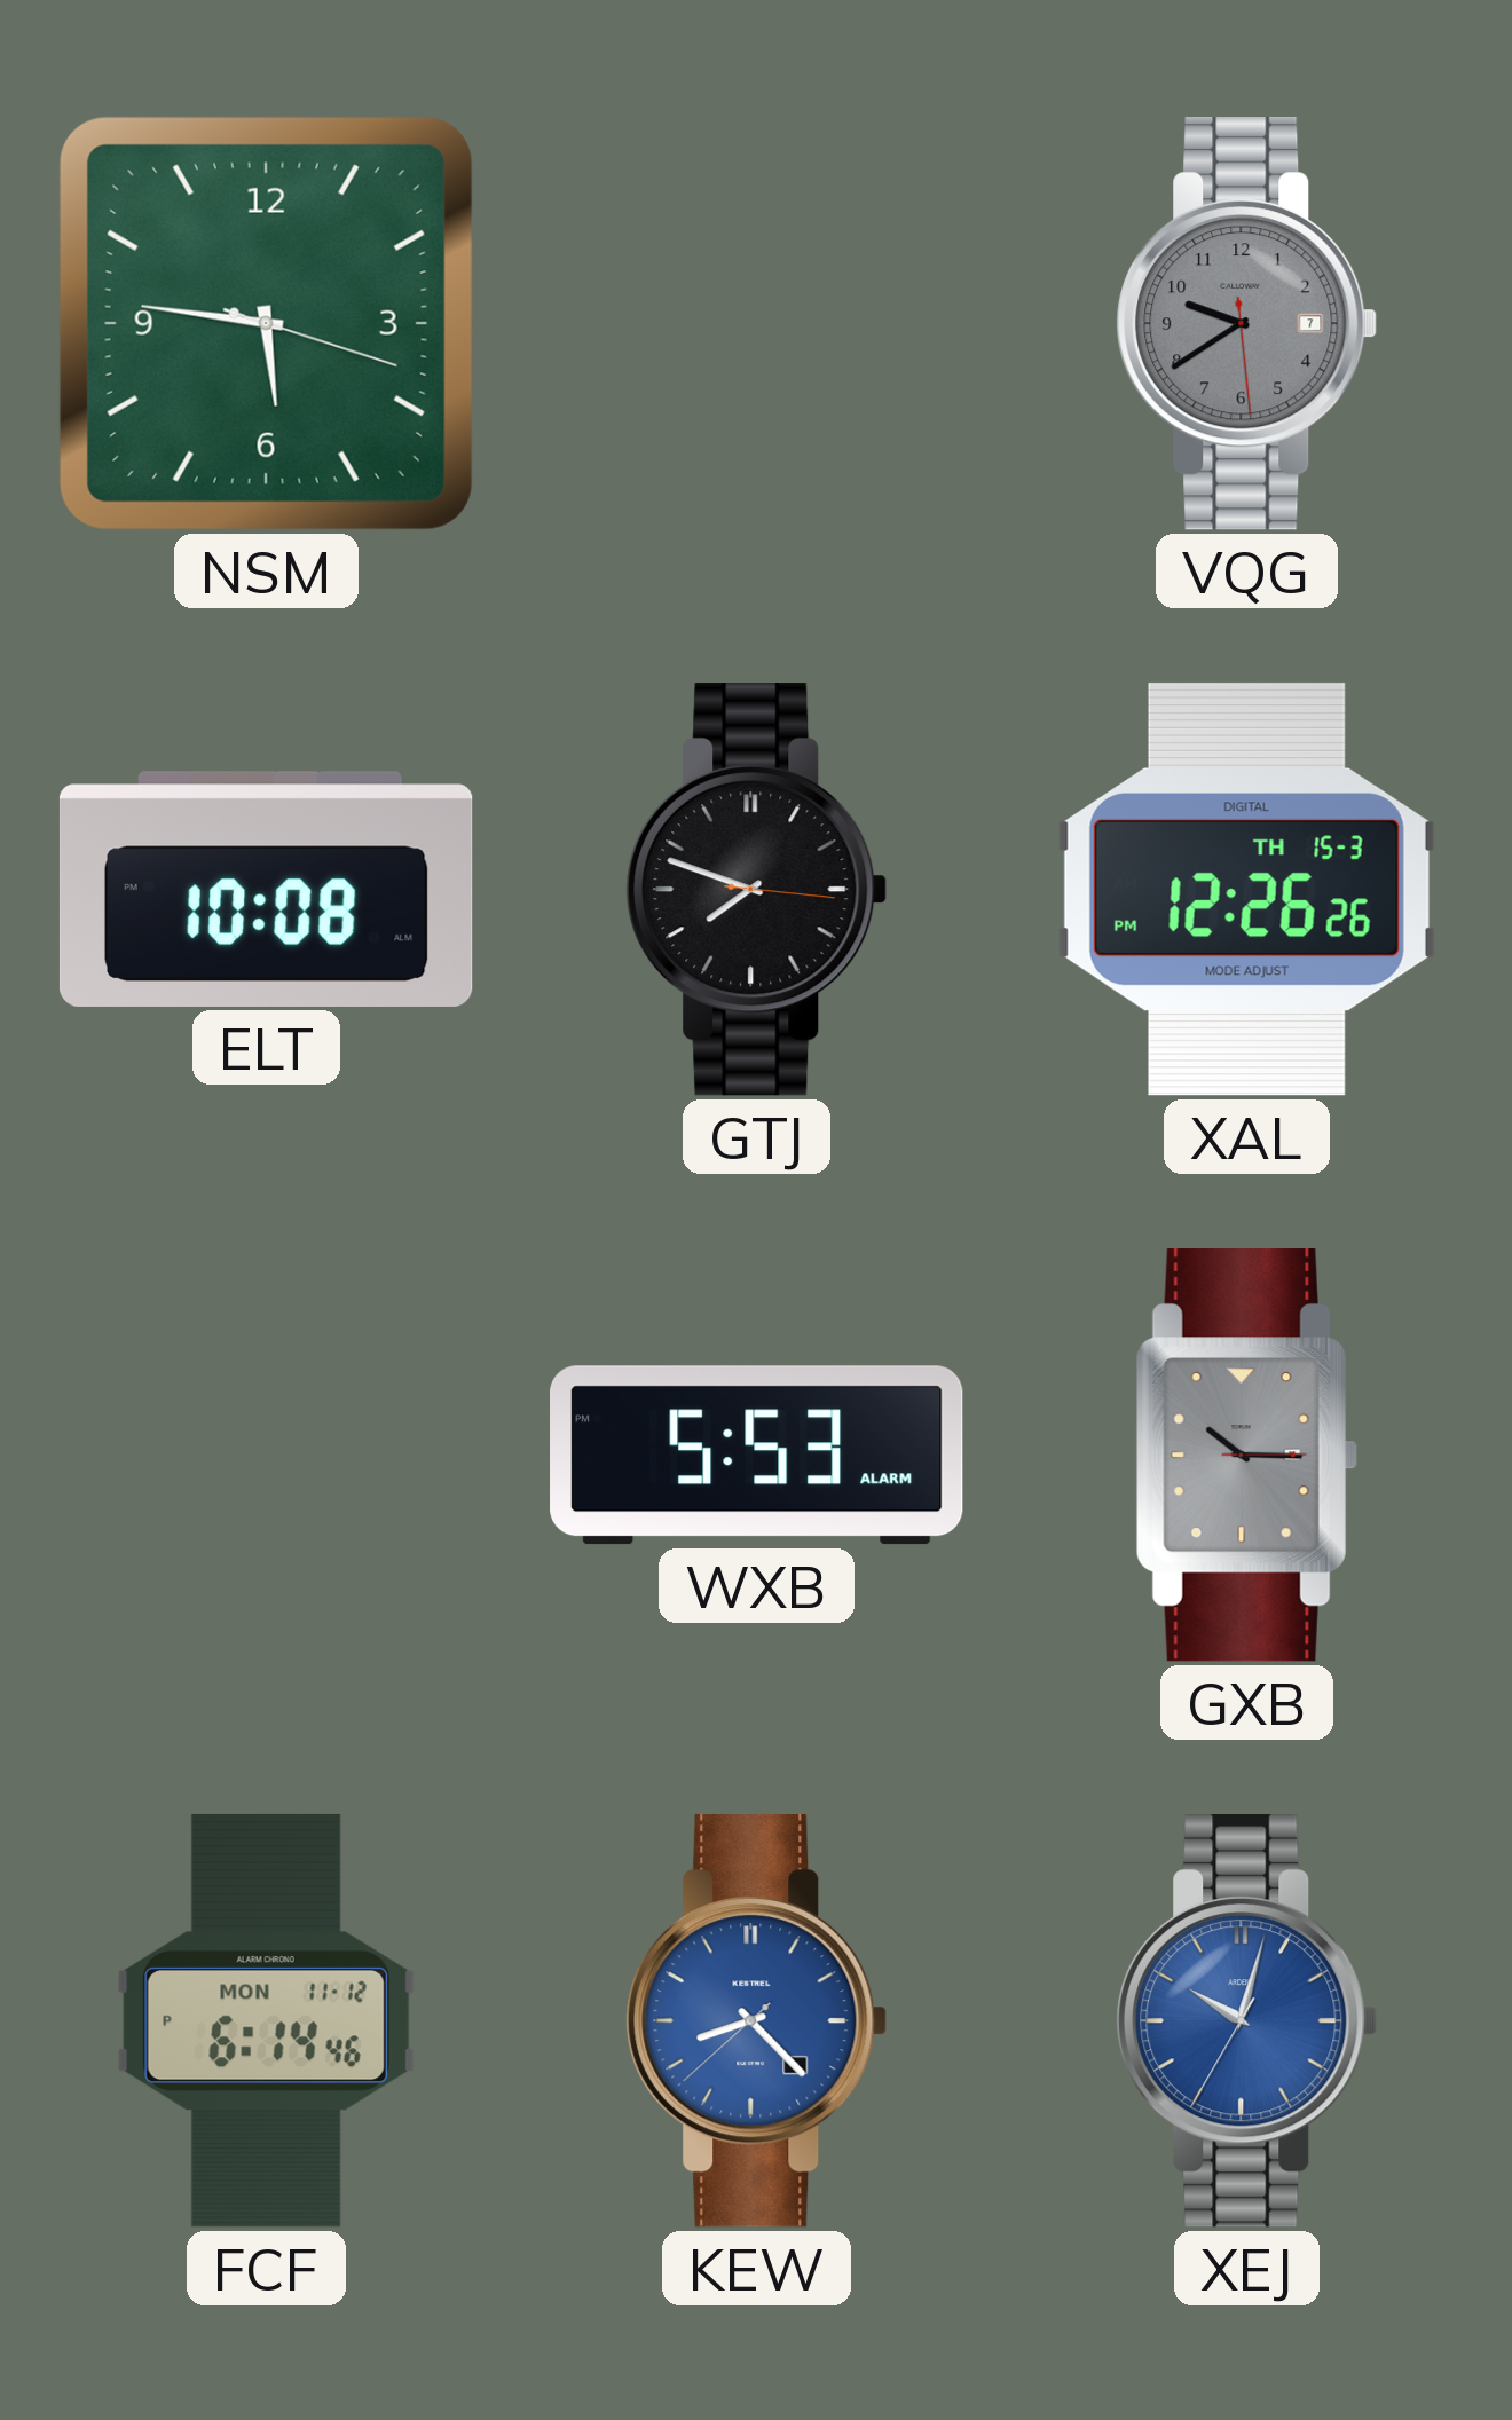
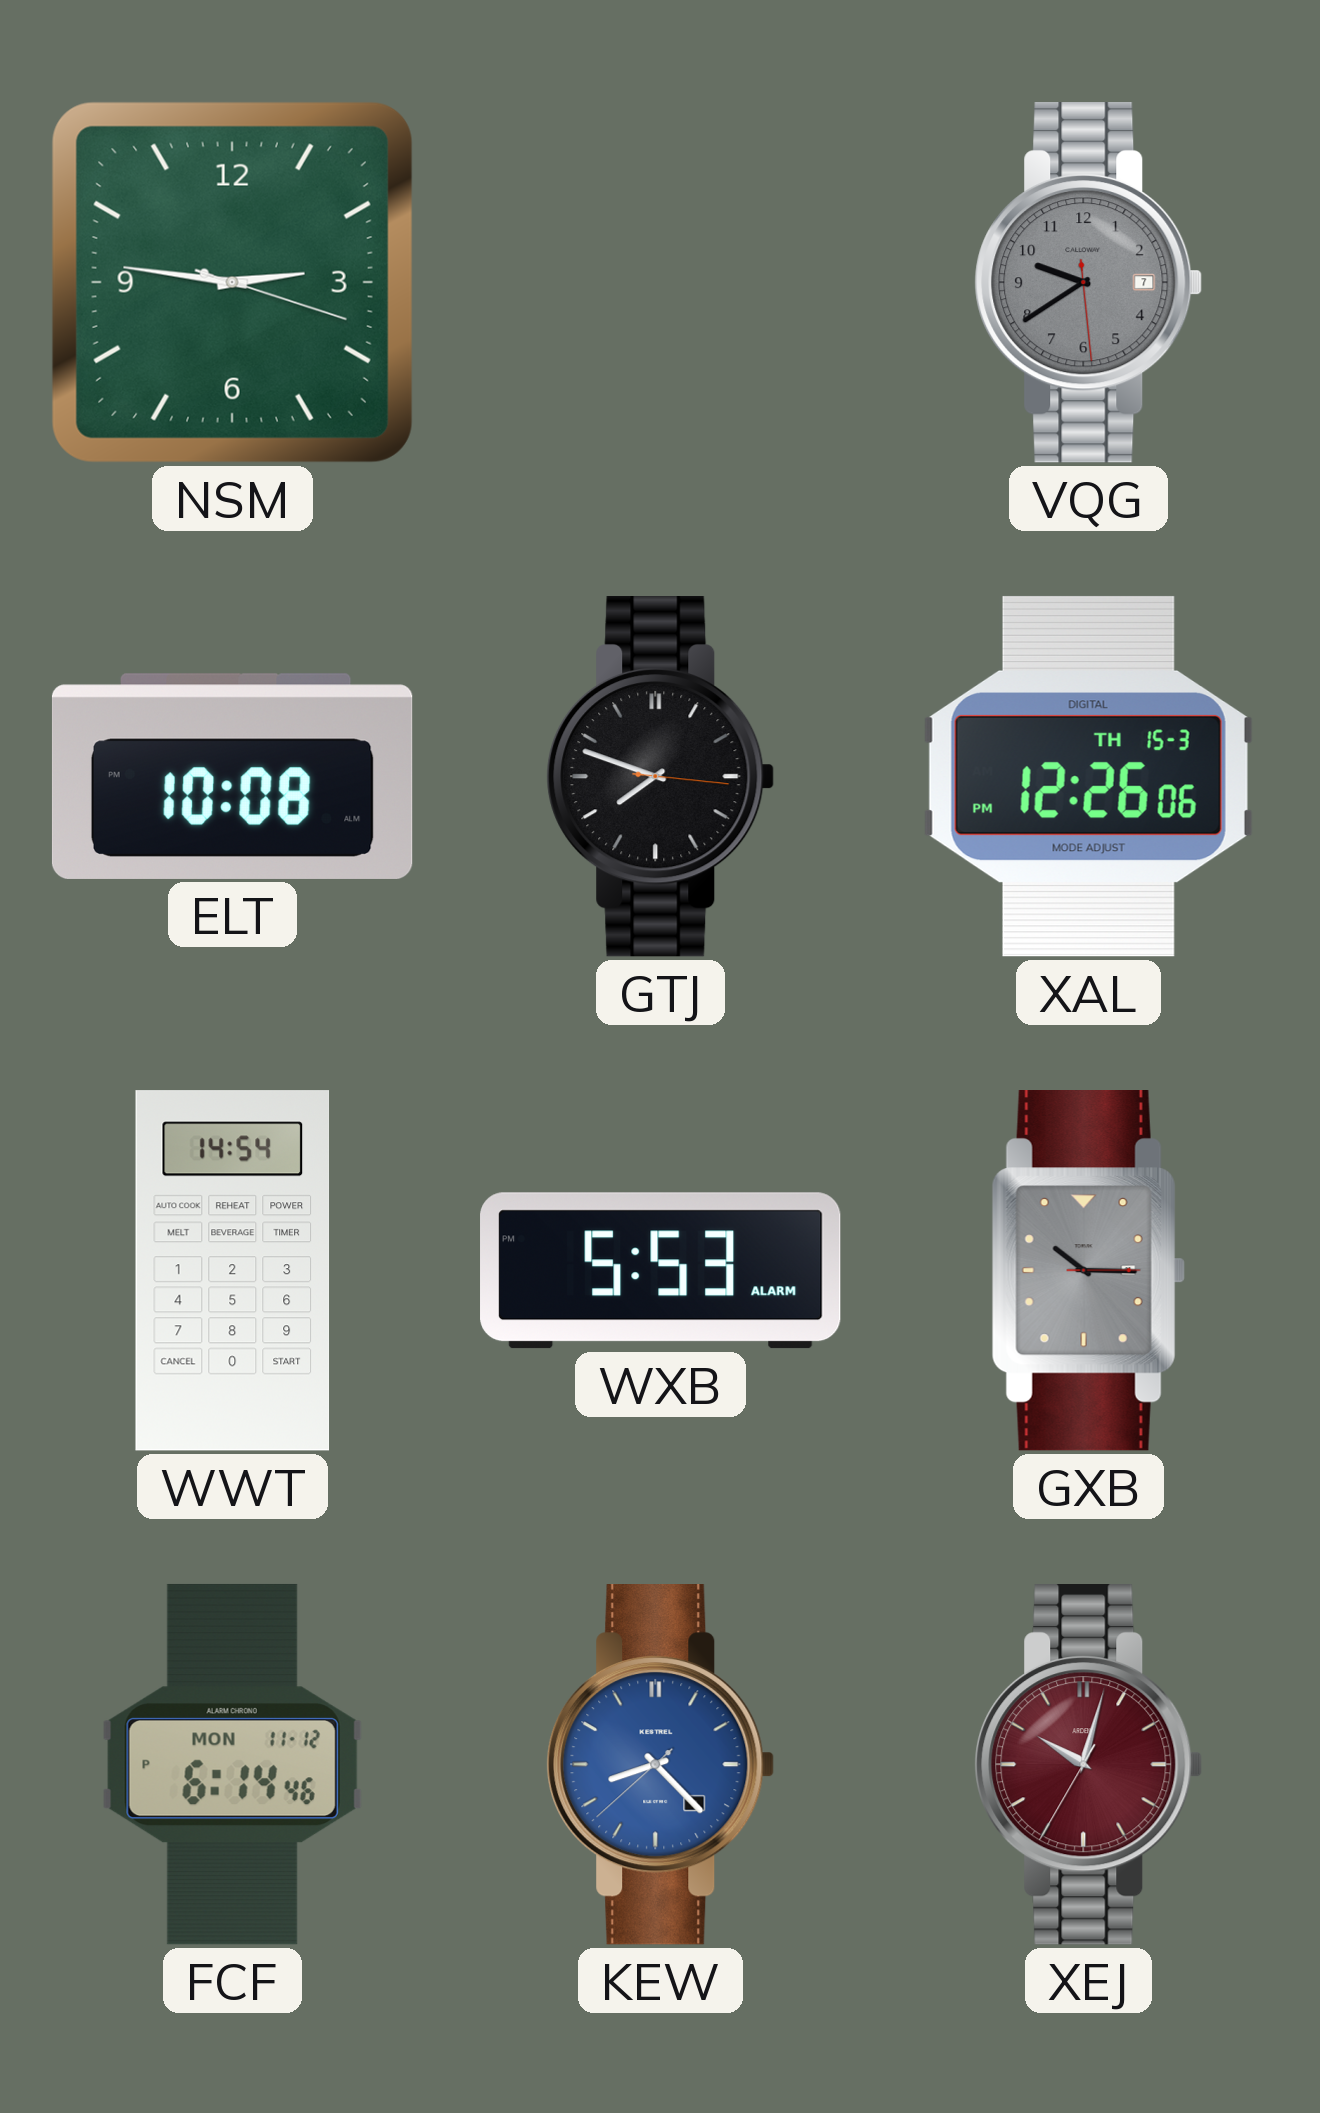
NSM: 5:46 -> 2:46 (232, 282)
XAL: 12:26:26 PM -> 12:26:06 PM (1088, 776)
WWT: none -> 14:54 (233, 1271)
XEJ dial: blue -> burgundy (1089, 1765)
